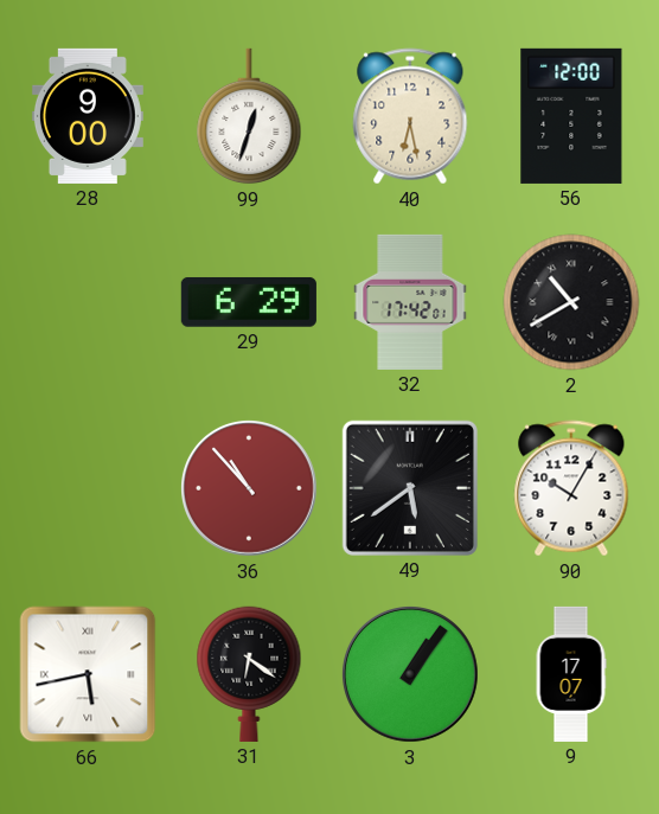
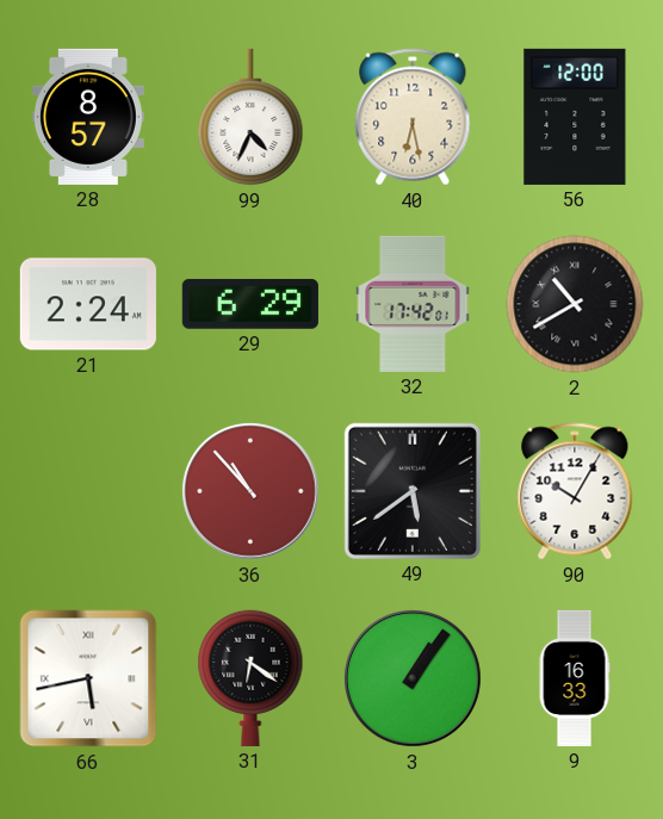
28: 9:00 -> 8:57 (88, 117)
99: 12:33 -> 4:34 (250, 117)
21: none -> 2:24 (88, 304)
9: 17:07 -> 16:33 (575, 678)
